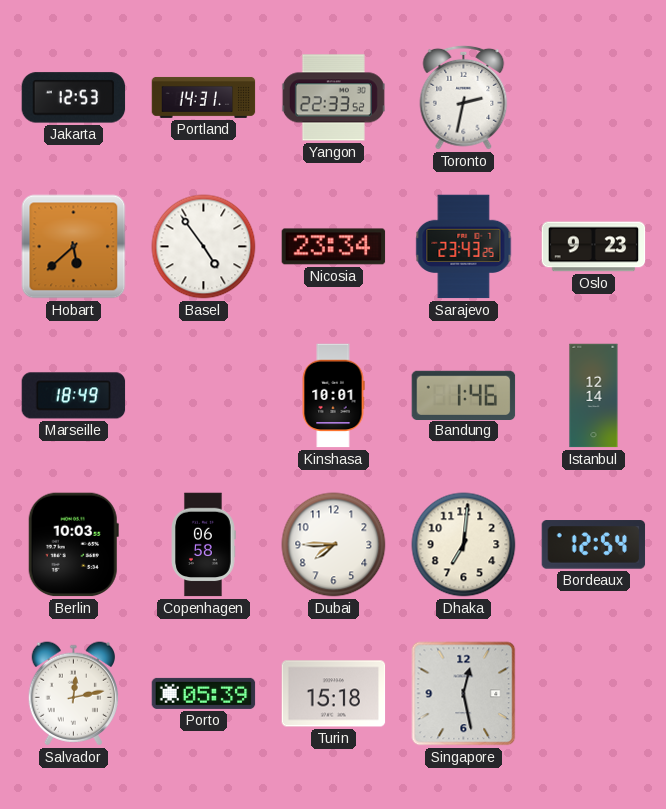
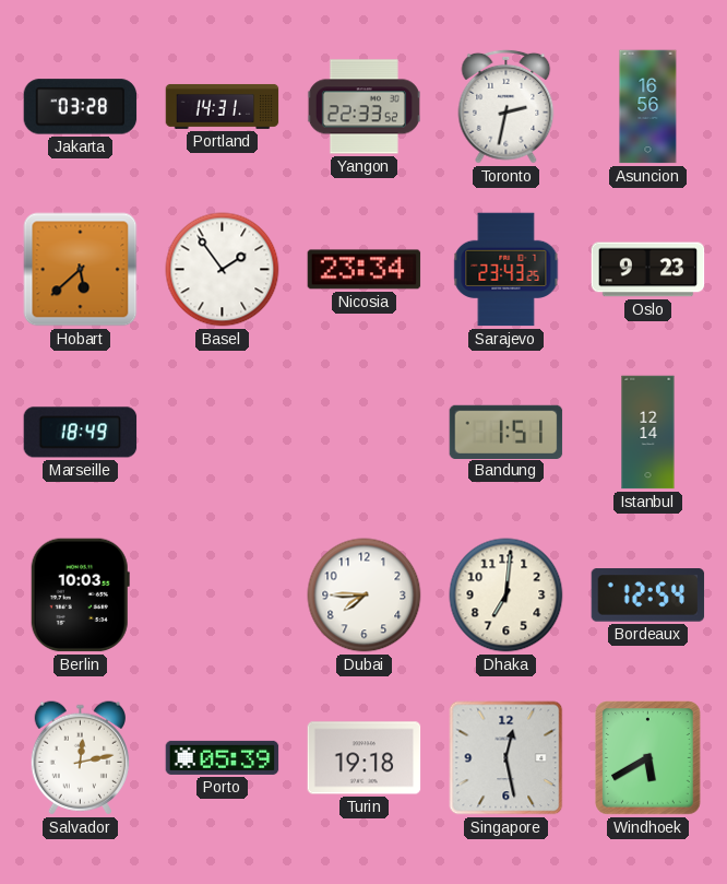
Jakarta: 12:53 -> 03:28 (81, 107)
Asuncion: none -> 16:56 (648, 107)
Basel: 4:54 -> 1:54 (223, 270)
Kinshasa: 10:01 -> none (333, 396)
Bandung: 1:46 -> 1:51 (506, 432)
Copenhagen: 06:58 -> none (203, 545)
Turin: 15:18 -> 19:18 (365, 758)
Windhoek: none -> 5:40 (648, 758)
